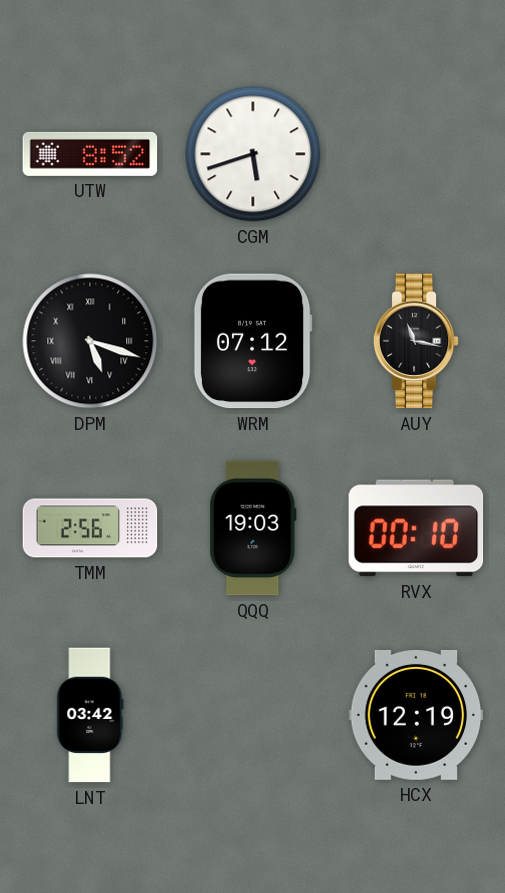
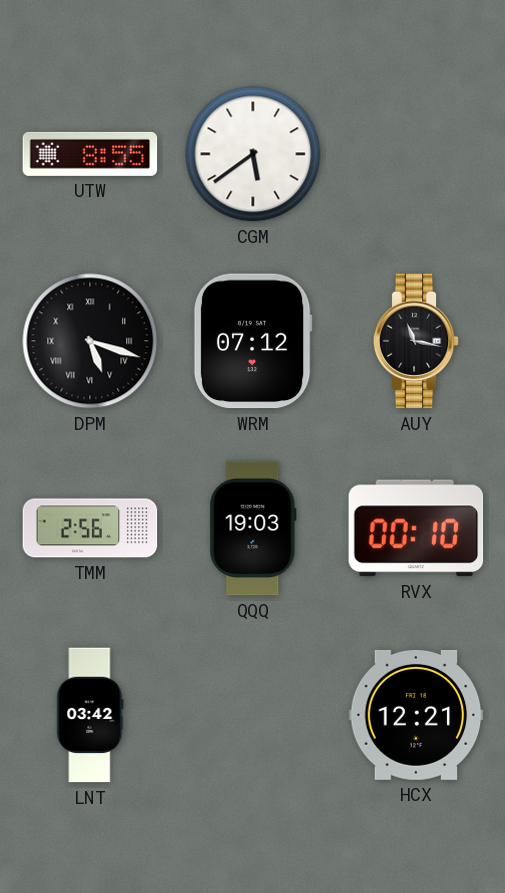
UTW: 8:52 -> 8:55 (90, 154)
CGM: 5:42 -> 5:39 (253, 154)
HCX: 12:19 -> 12:21 (416, 715)
